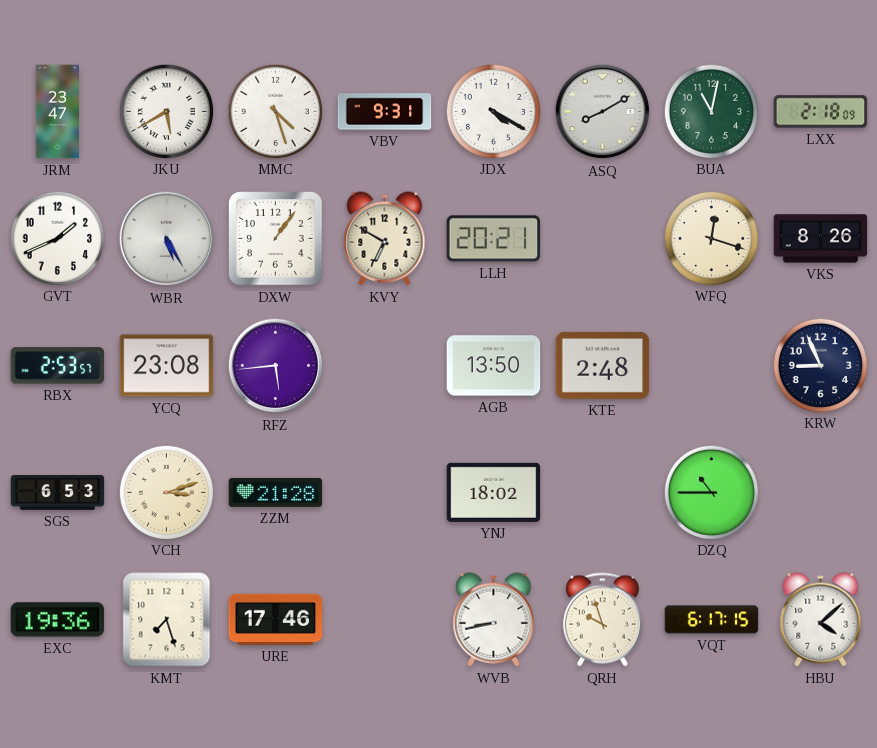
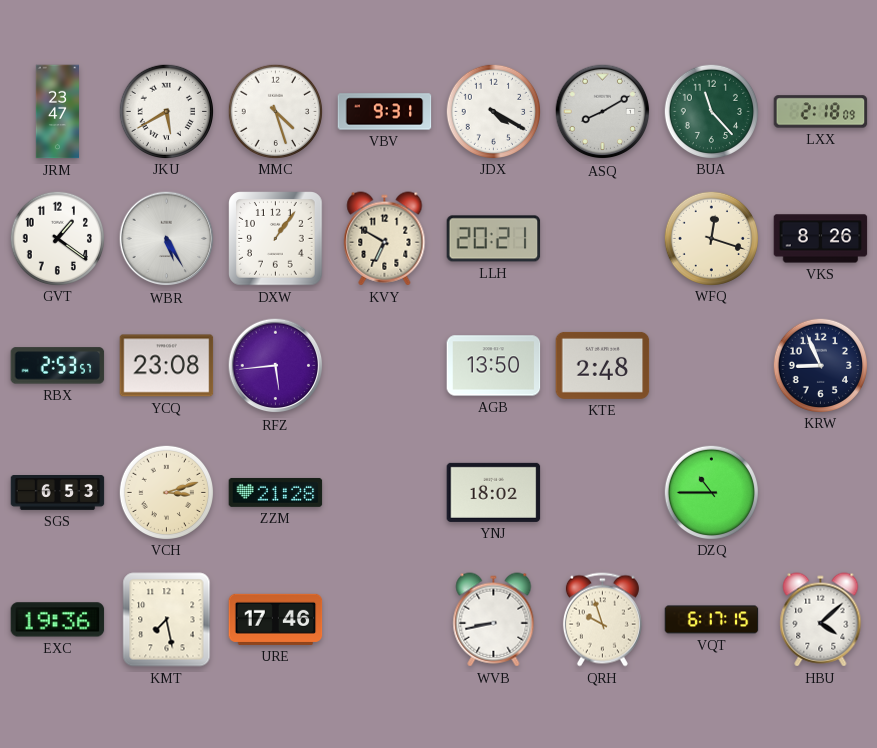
BUA: 11:02 -> 11:23 (711, 111)
GVT: 1:41 -> 1:21 (57, 238)
KMT: 7:27 -> 7:28 (167, 620)
